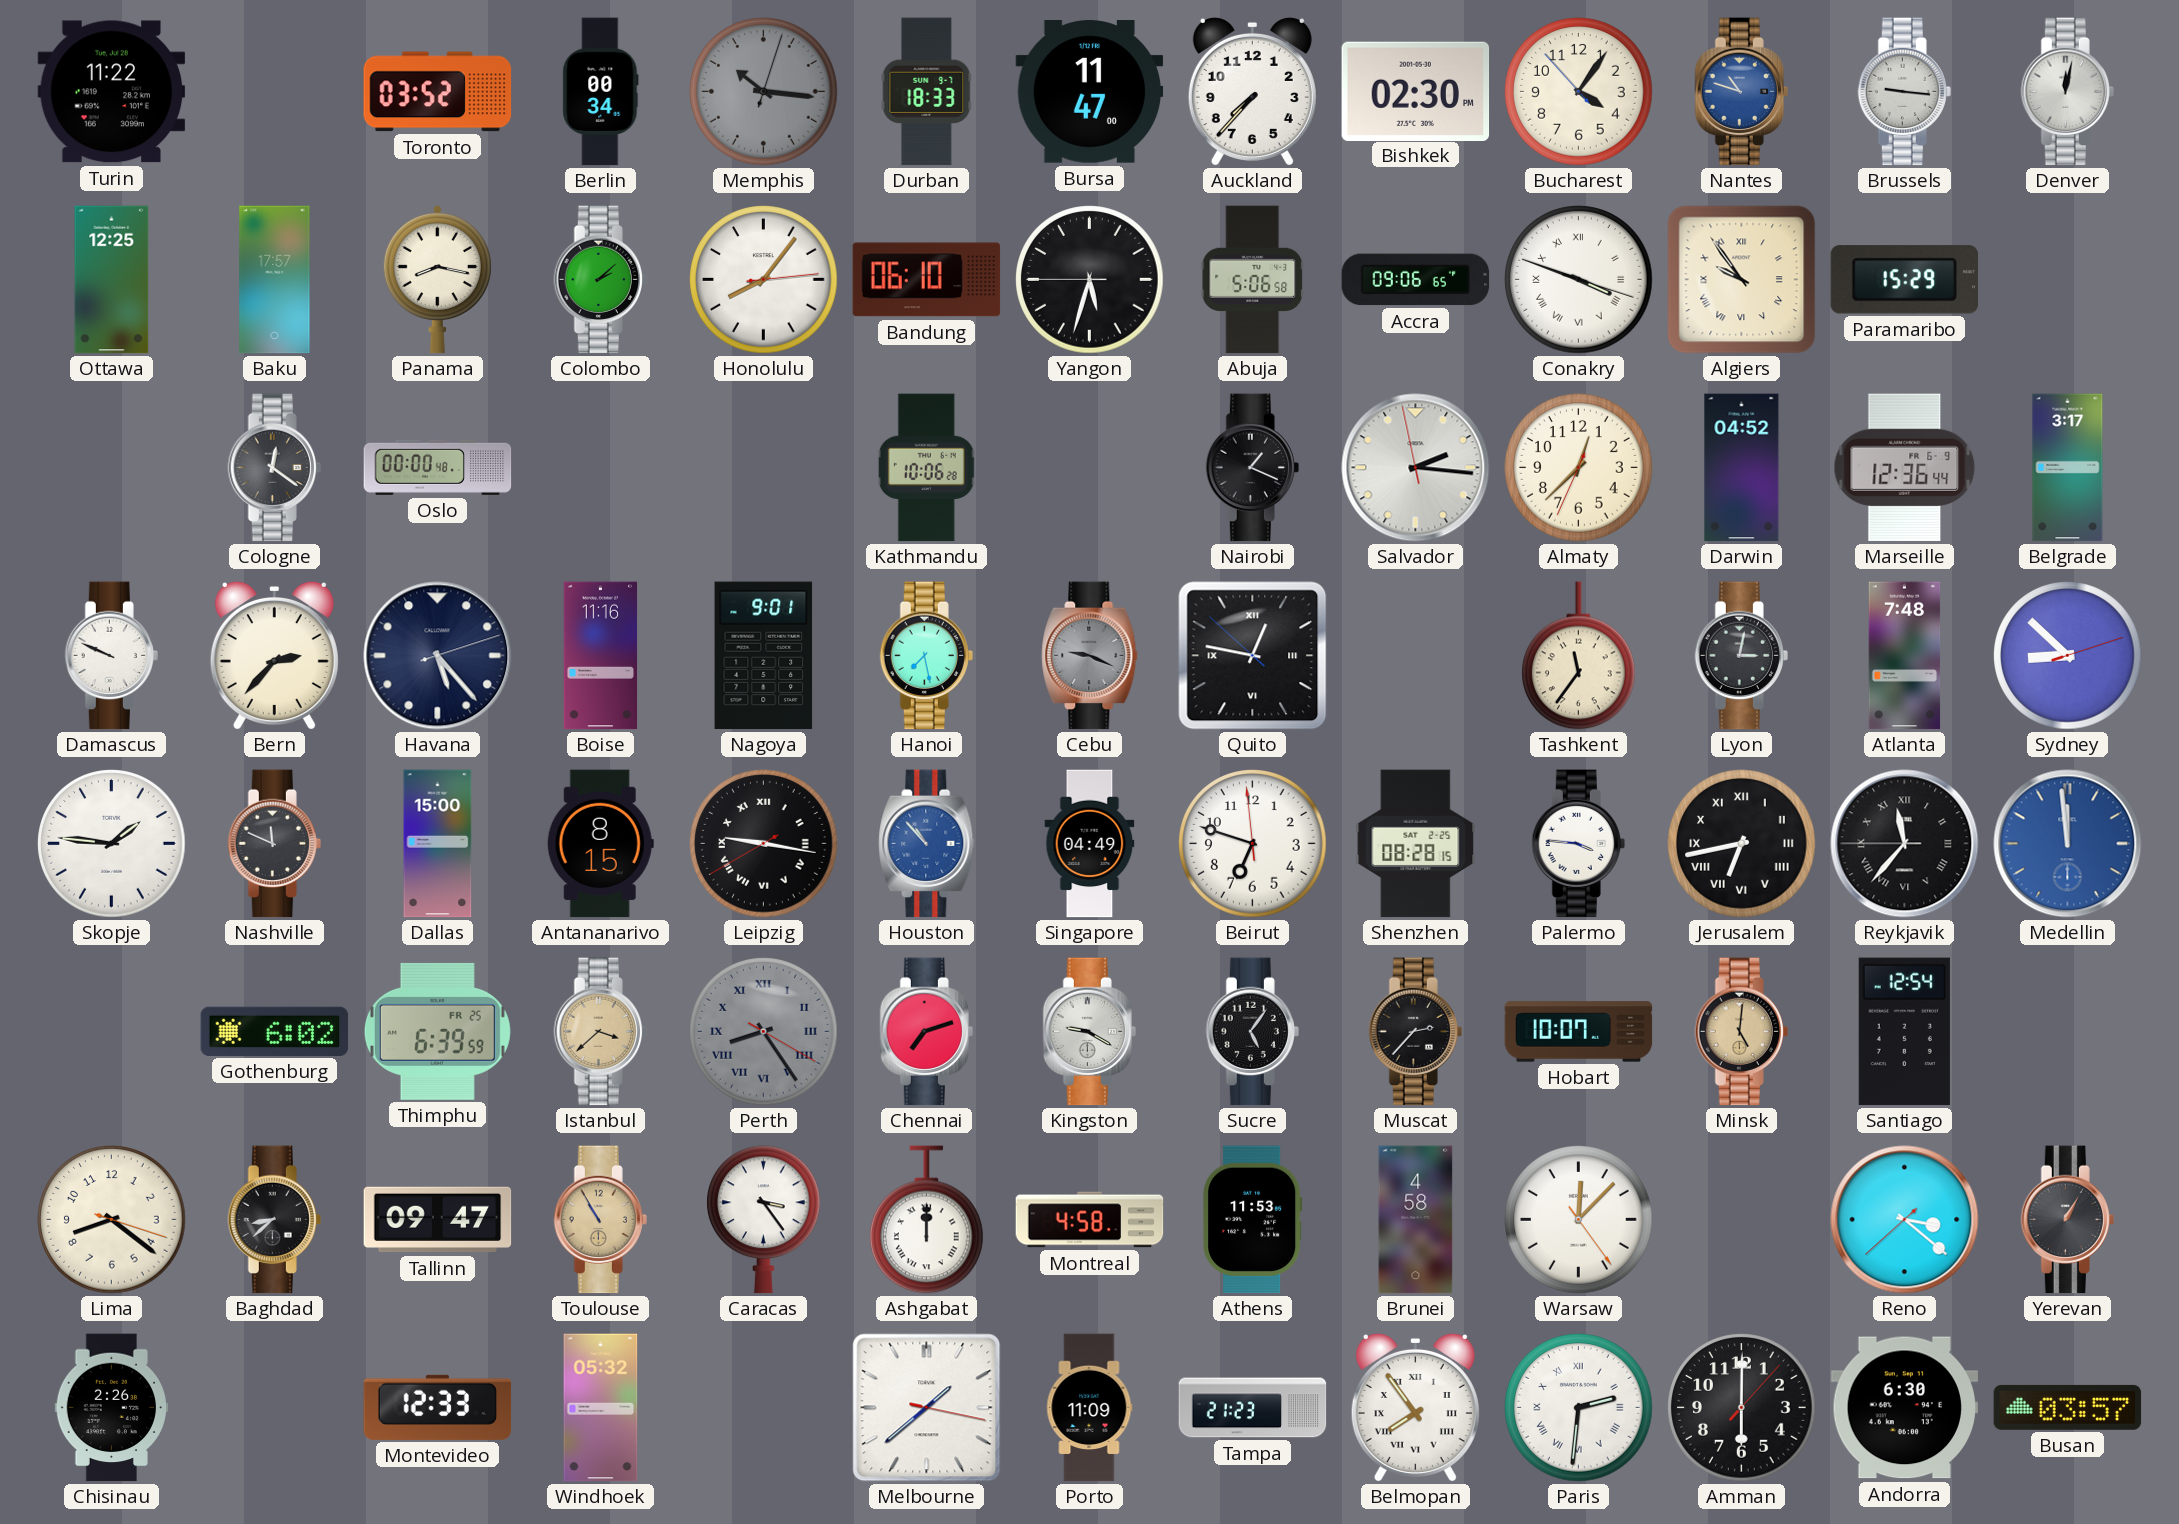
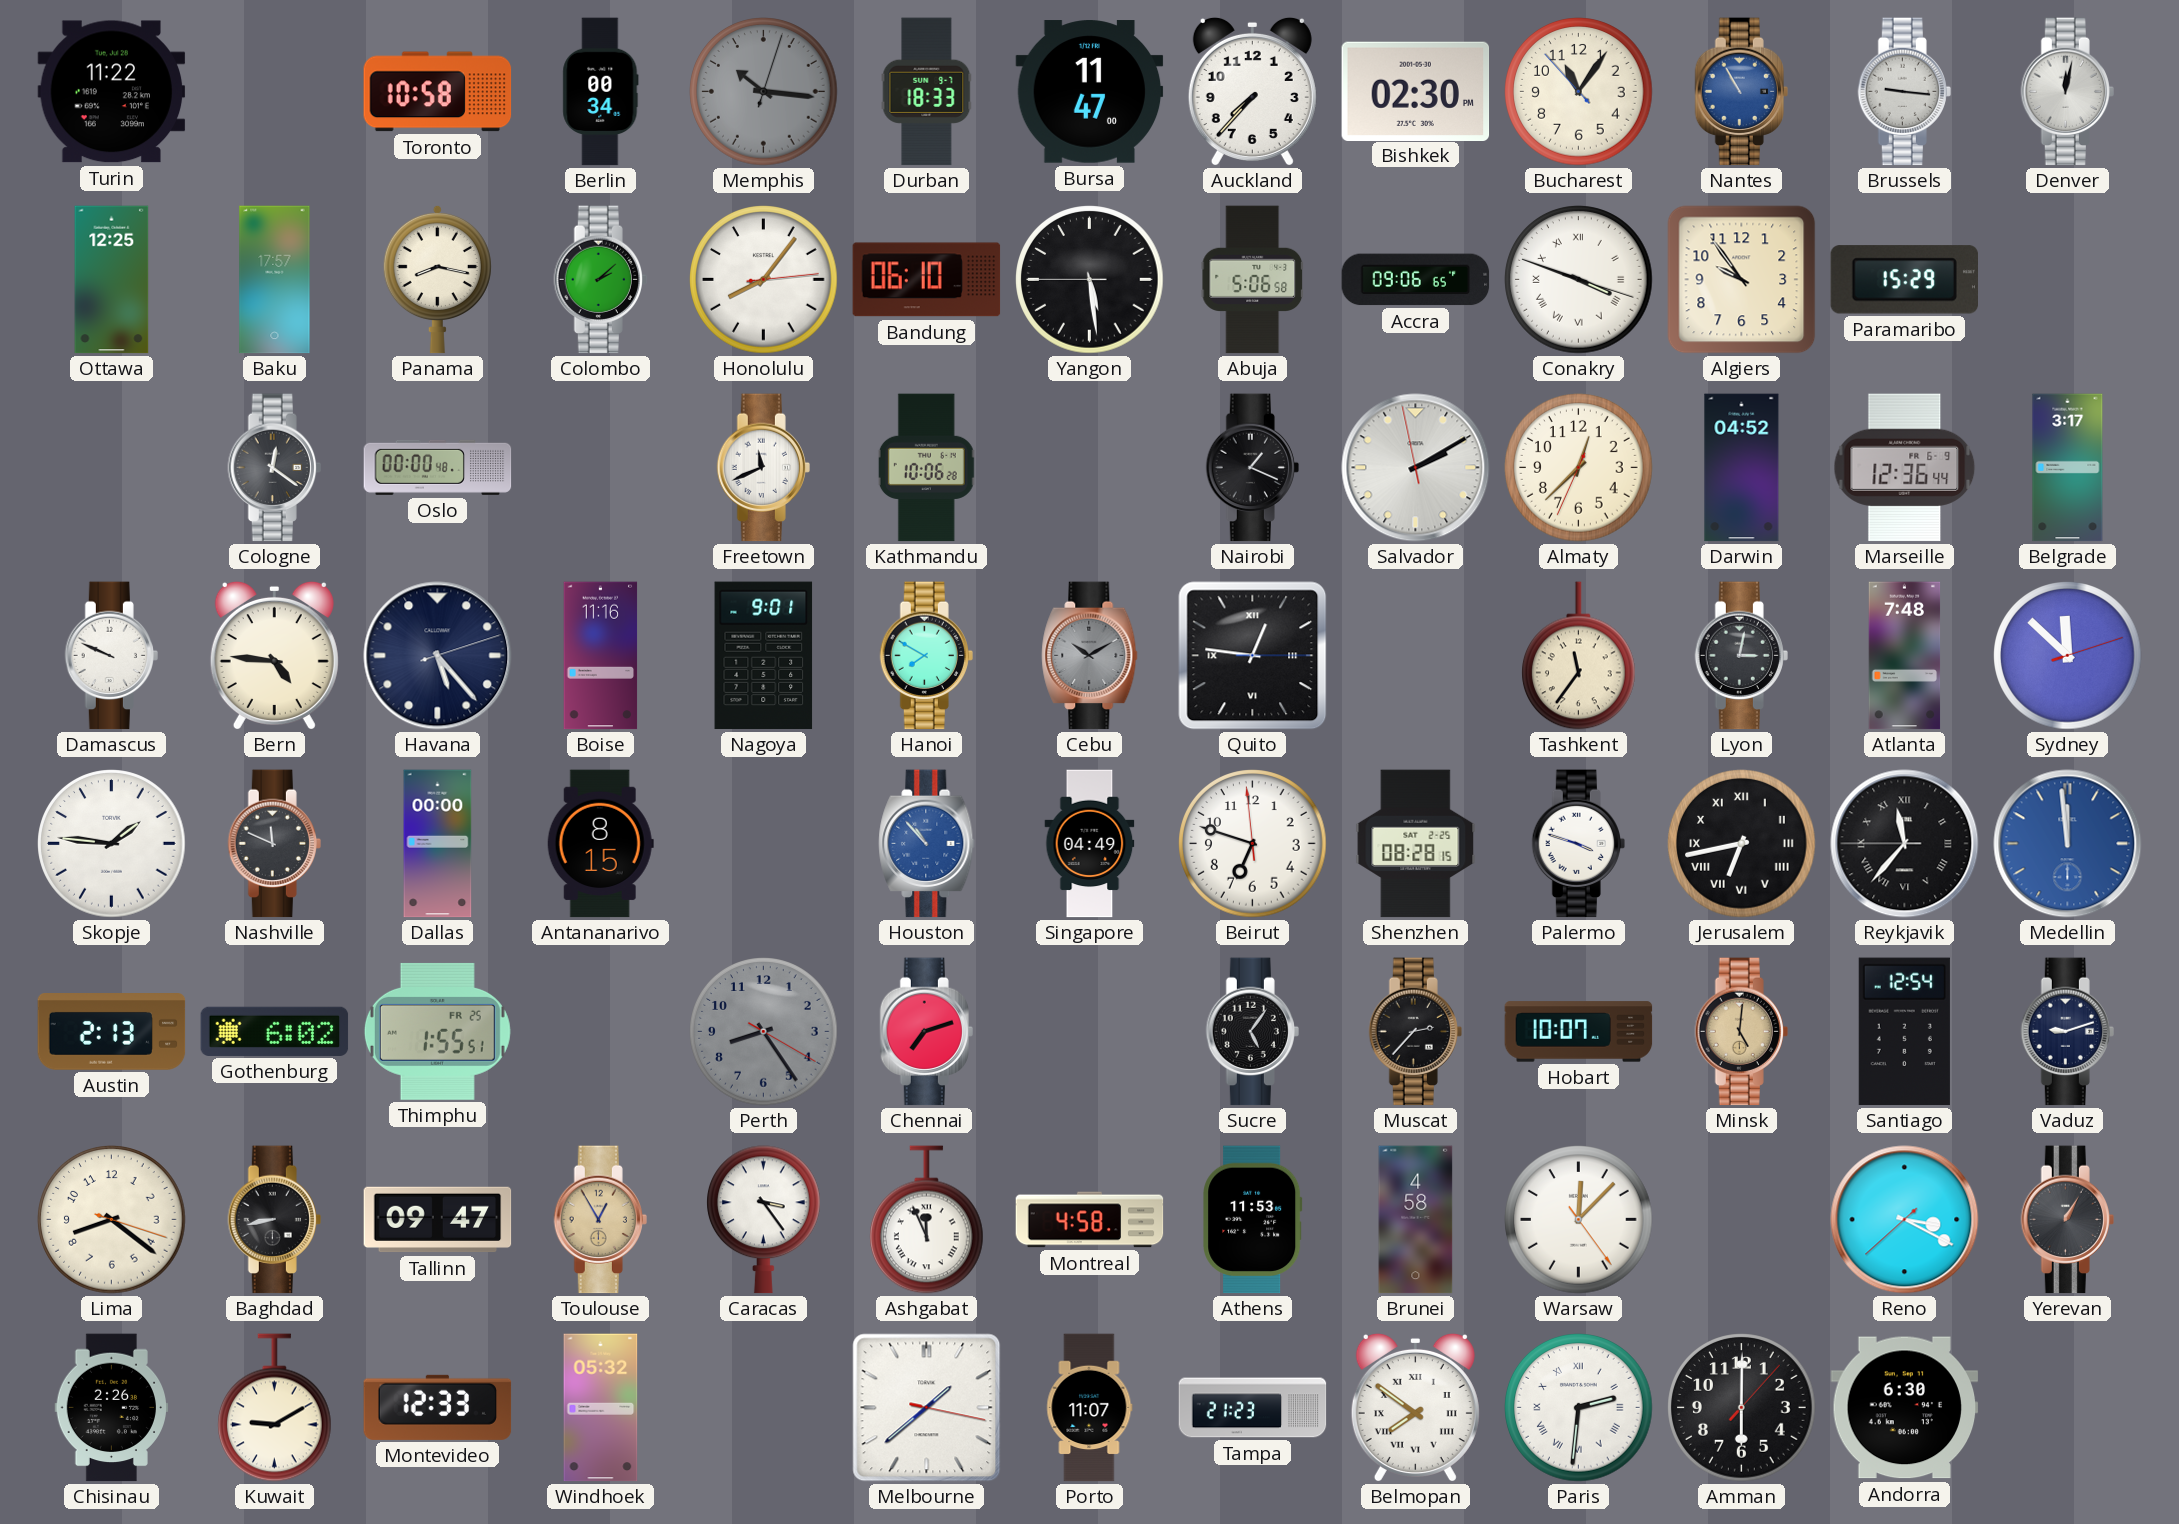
Toronto: 03:52 -> 10:58 (438, 92)
Bucharest: 4:05 -> 11:05 (1579, 92)
Nantes: 10:48 -> 10:55 (1741, 92)
Yangon: 5:32 -> 5:28 (1090, 280)
Algiers numerals: Roman -> Arabic (1742, 280)
Freetown: none -> 11:41 (763, 468)
Salvador: 2:15 -> 2:09 (1416, 468)
Bern: 2:37 -> 4:46 (274, 655)
Hanoi: 7:28 -> 7:50 (926, 656)
Cebu: 9:19 -> 10:10 (1090, 656)
Quito: 12:46:52 -> 12:46:15 (1253, 656)
Sydney: 8:52 -> 11:52 (2068, 656)
Dallas: 15:00 -> 00:00 (438, 844)
Leipzig: 9:16 -> none (764, 844)
Palermo: 3:46 -> 3:48 (1578, 844)
Austin: none -> 2:13 (112, 1032)
Thimphu: 6:39 -> 1:55 (437, 1031)
Istanbul: 3:38 -> none (600, 1032)
Perth numerals: Roman -> Arabic (764, 1032)
Kingston: 9:20 -> none (1089, 1032)
Vaduz: none -> 9:12 (2067, 1032)
Baghdad: 8:38 -> 8:43 (274, 1220)
Toulouse: 10:55 -> 12:55 (600, 1220)
Ashgabat: 12:00 -> 11:56 (927, 1220)
Reno: 3:21 -> 3:19 (1905, 1220)
Kuwait: none -> 9:10 (275, 1408)
Porto: 11:09 -> 11:07 (1090, 1408)
Belmopan: 7:54 -> 7:51 (1415, 1407)
Busan: 03:57 -> none (2068, 1407)
